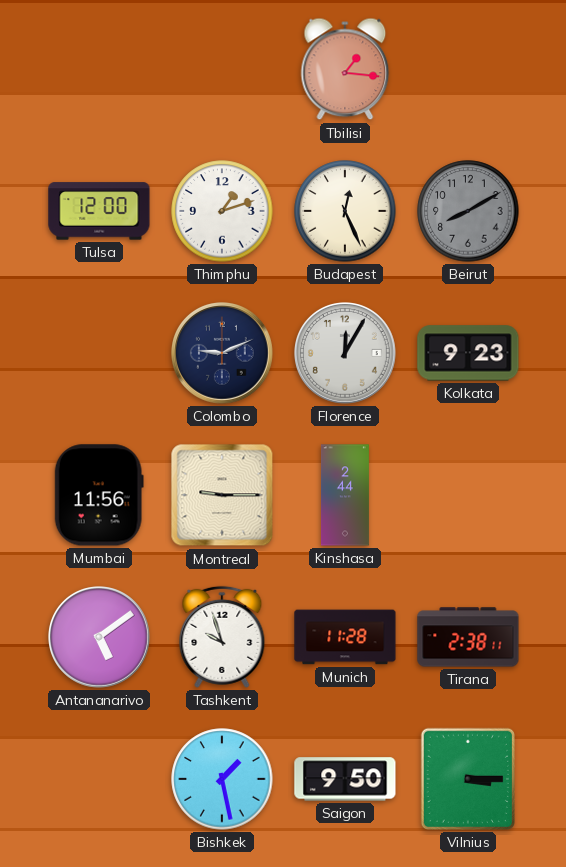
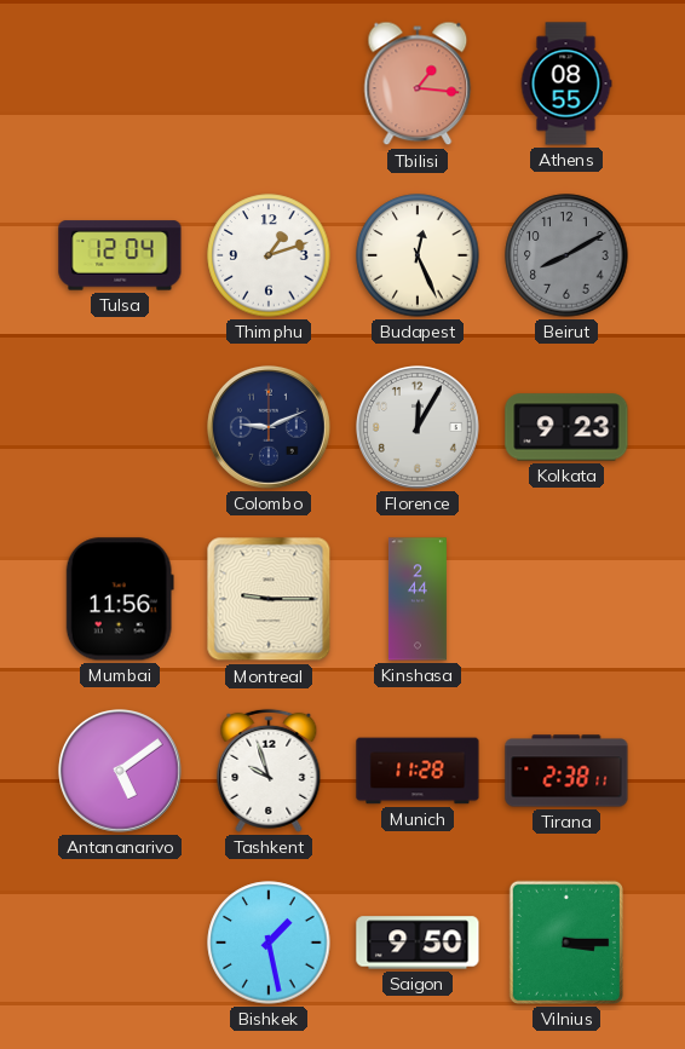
Athens: none -> 08:55 (566, 83)
Tulsa: 12:00 -> 12:04 (120, 255)
